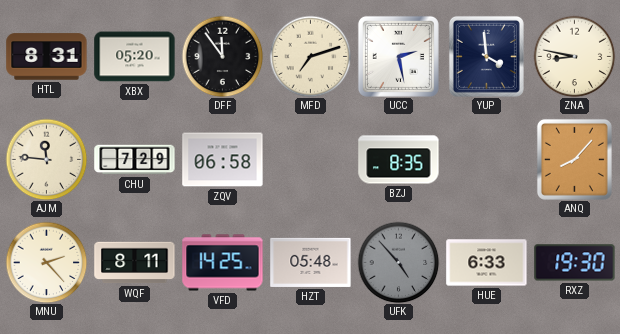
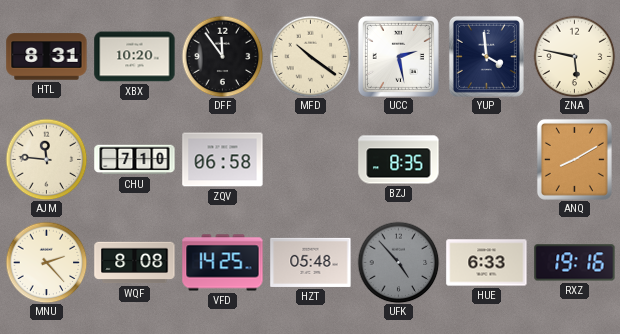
XBX: 05:20 -> 10:20 (135, 57)
MFD: 7:12 -> 10:21 (310, 56)
ZNA: 8:47 -> 5:47 (574, 56)
CHU: 7:29 -> 7:10 (135, 160)
ANQ: 8:07 -> 8:10 (574, 159)
WQF: 8:11 -> 8:08 (135, 263)
RXZ: 19:30 -> 19:16 (575, 263)
